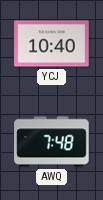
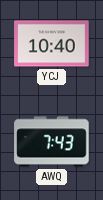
AWQ: 7:48 -> 7:43 (52, 142)
